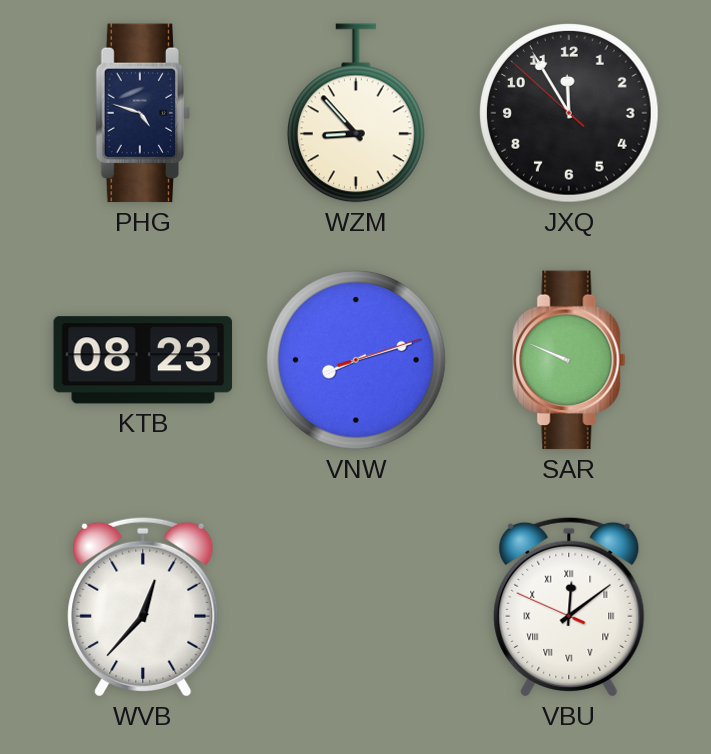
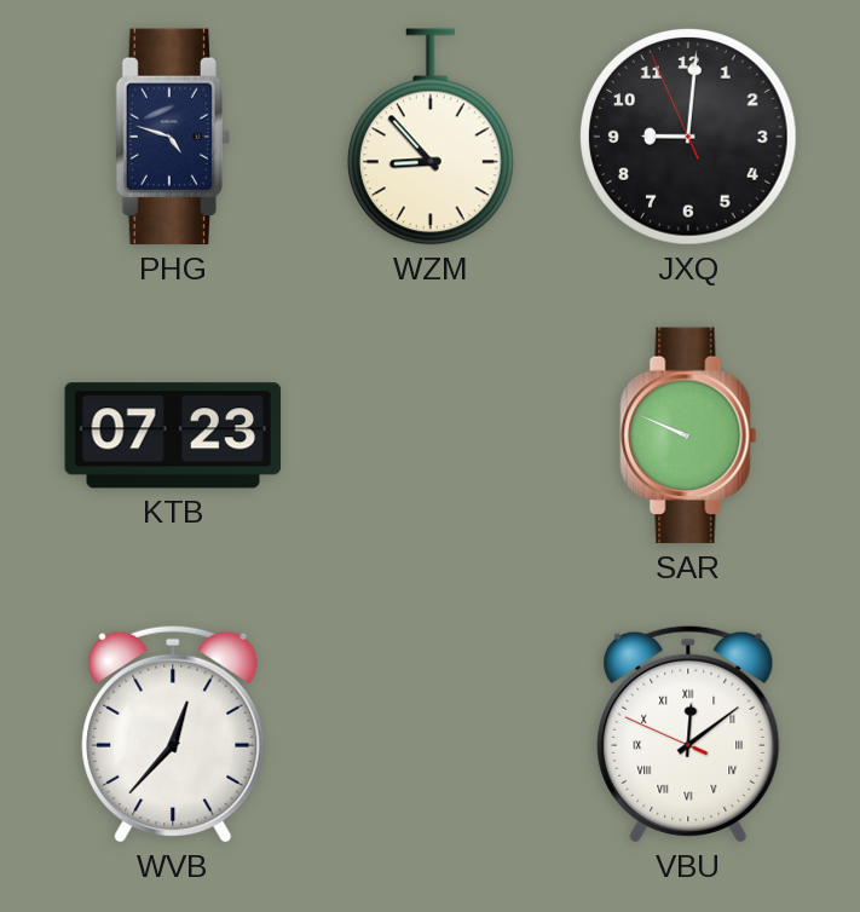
JXQ: 11:54 -> 9:00 (689, 138)
KTB: 08:23 -> 07:23 (173, 435)
VNW: 8:12 -> none (357, 361)
